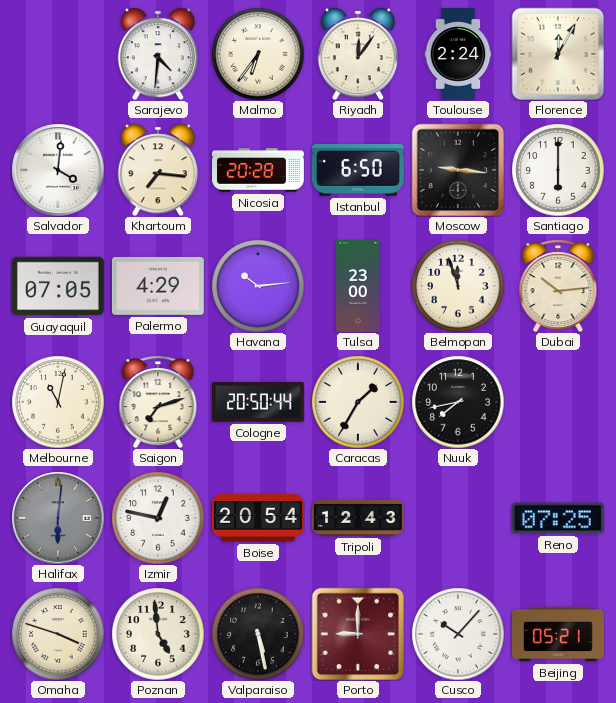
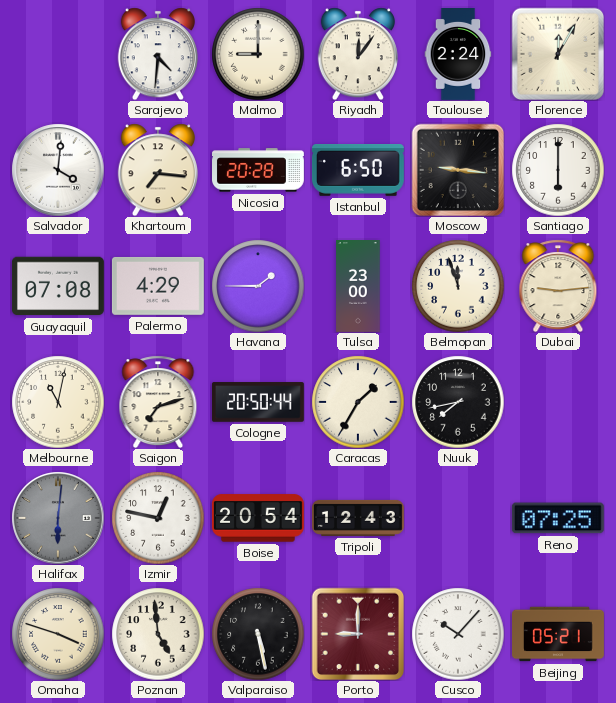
Malmo: 6:36 -> 9:00 (258, 54)
Guayaquil: 07:05 -> 07:08 (58, 286)
Havana: 10:14 -> 1:45 (258, 286)
Dubai: 10:14 -> 9:14 (558, 286)
